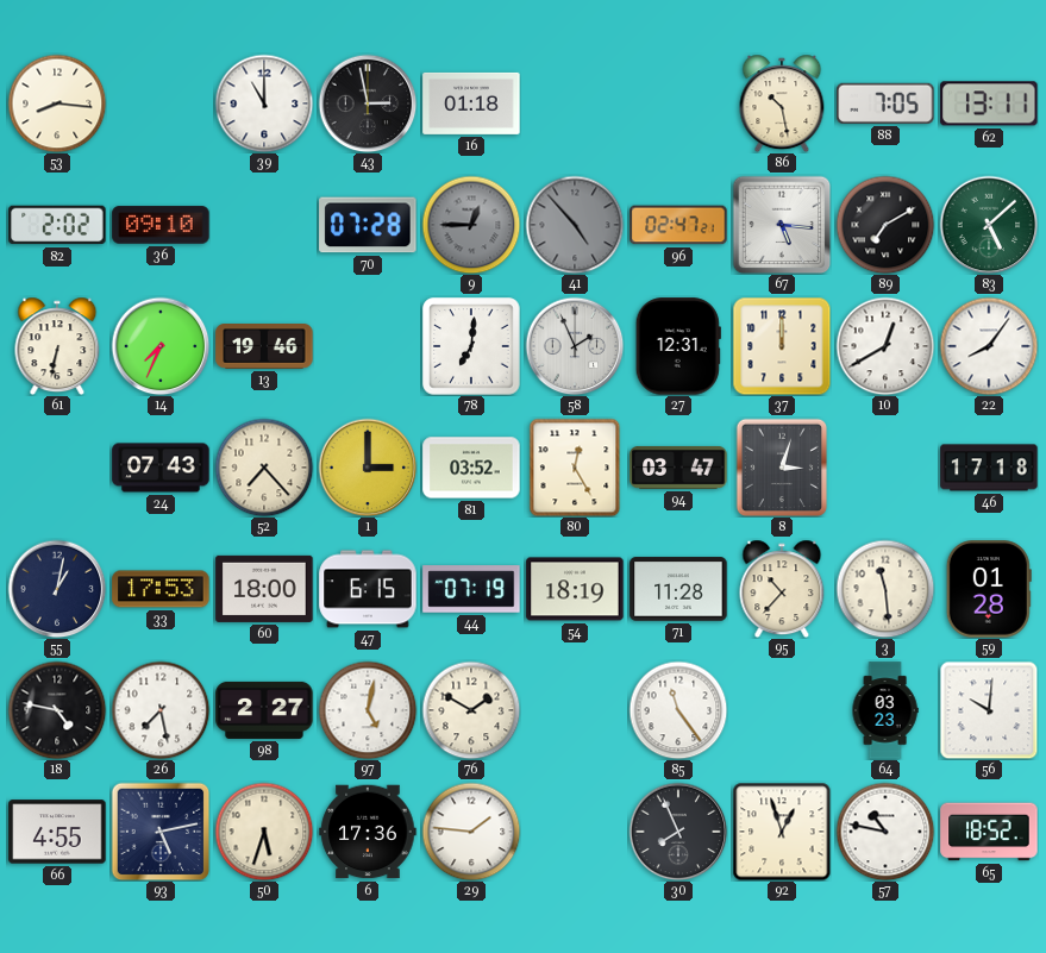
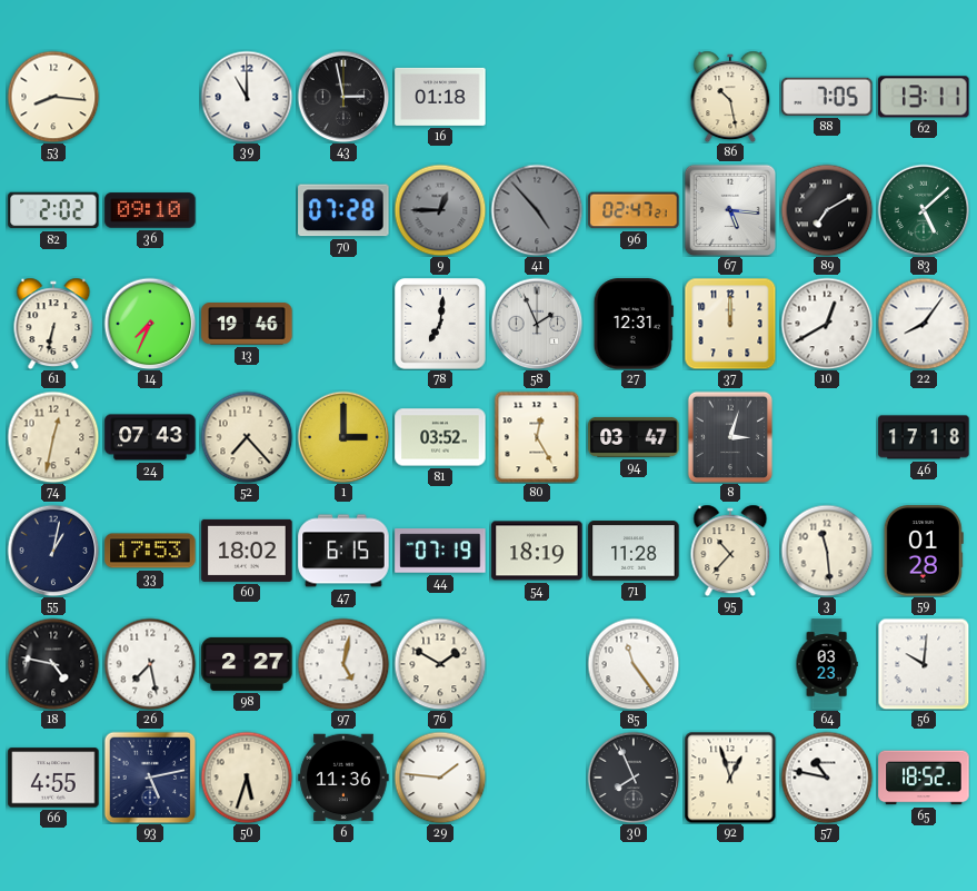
74: none -> 12:32 (53, 437)
60: 18:00 -> 18:02 (247, 551)
6: 17:36 -> 11:36 (343, 778)
